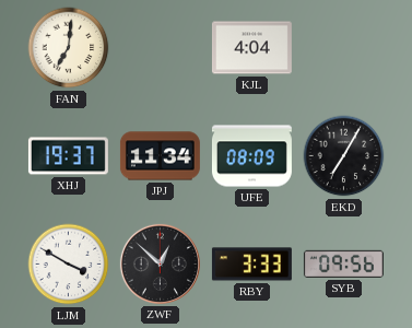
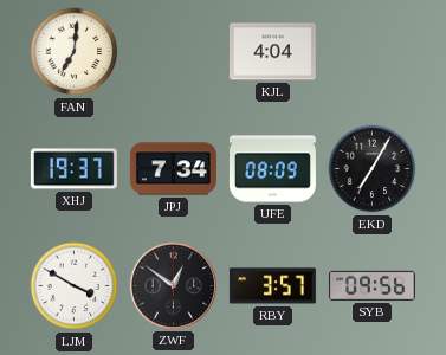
JPJ: 11:34 -> 7:34 (173, 169)
ZWF: 12:52 -> 12:51 (173, 285)
RBY: 3:33 -> 3:57 (272, 286)
